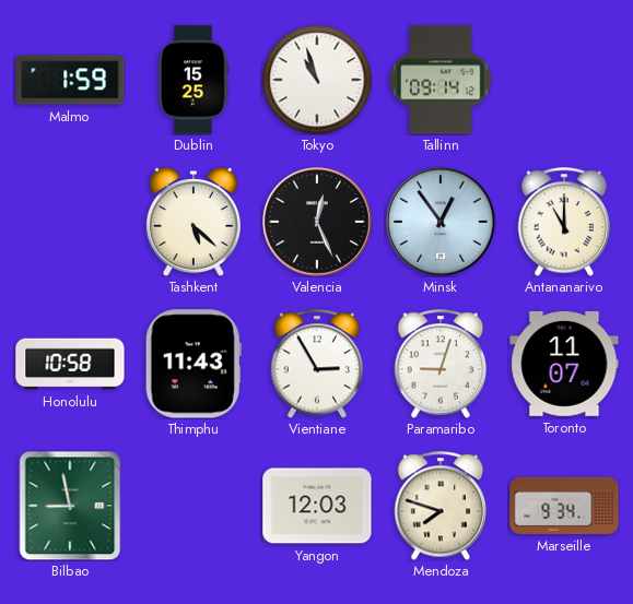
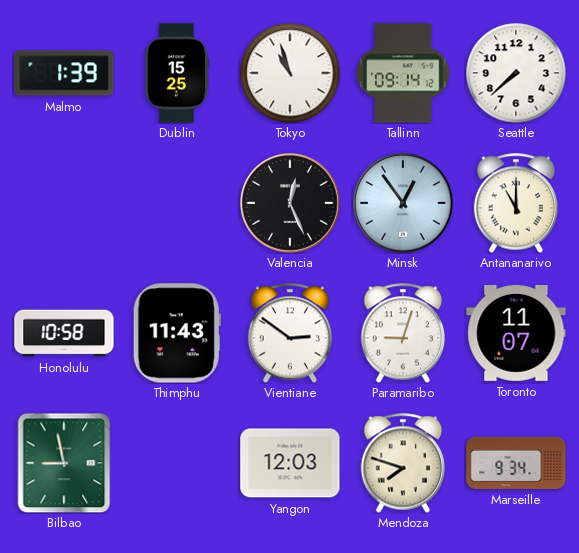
Malmo: 1:59 -> 1:39 (64, 73)
Seattle: none -> 7:38 (516, 73)
Tashkent: 5:22 -> none (194, 222)
Vientiane: 2:55 -> 2:51 (290, 333)
